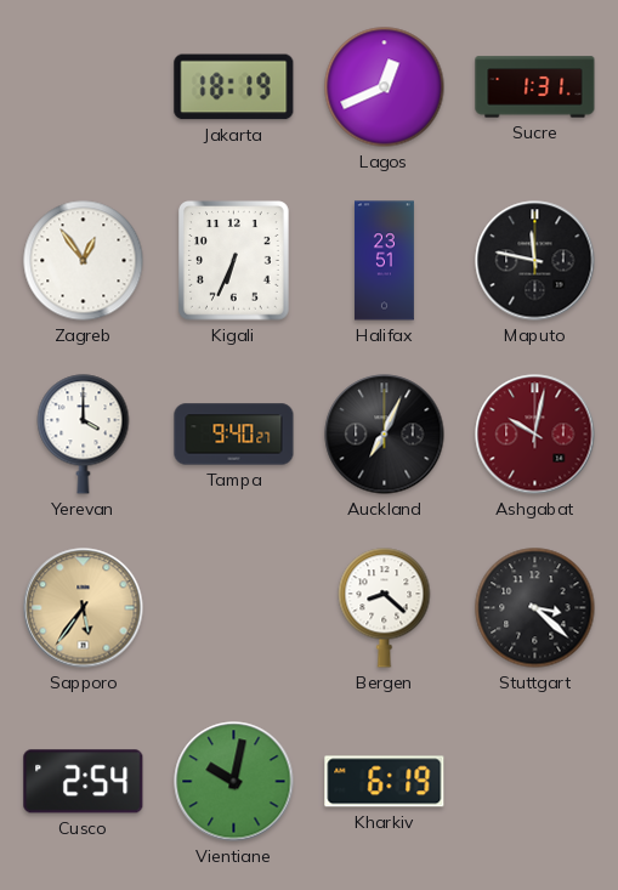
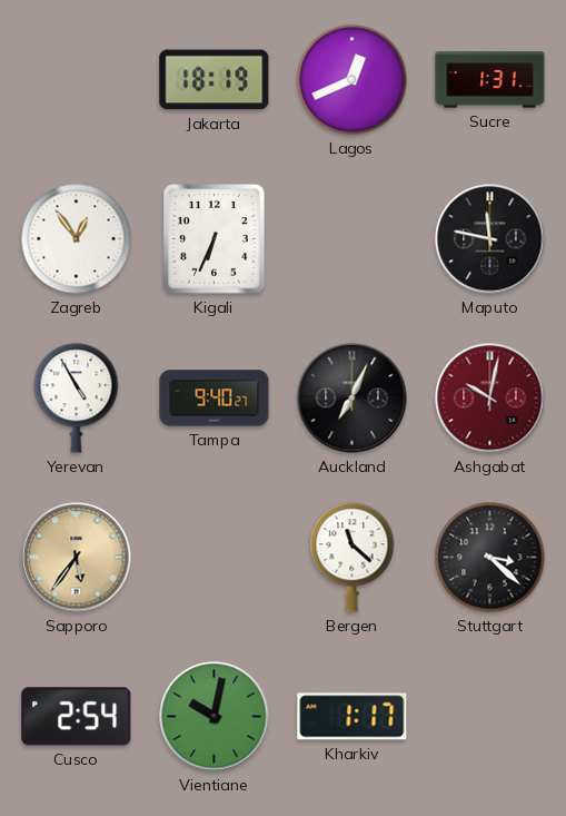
Halifax: 23:51 -> none (384, 261)
Yerevan: 4:00 -> 4:55 (77, 399)
Bergen: 8:22 -> 11:22 (352, 558)
Kharkiv: 6:19 -> 1:17 (352, 717)
